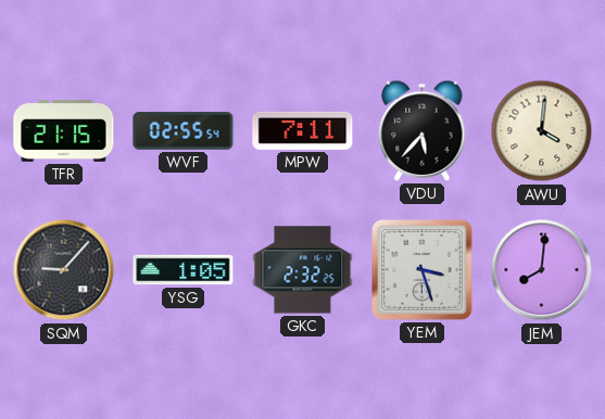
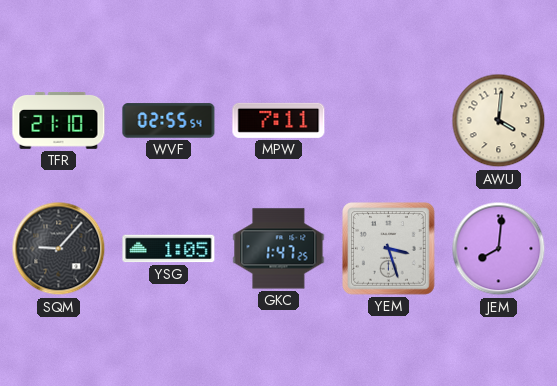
TFR: 21:15 -> 21:10 (59, 120)
VDU: 5:37 -> none (423, 130)
GKC: 2:32 -> 1:47 (279, 249)
